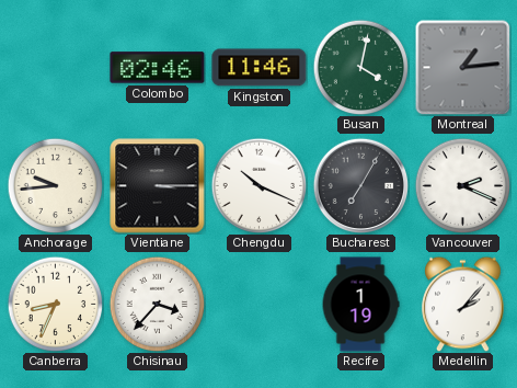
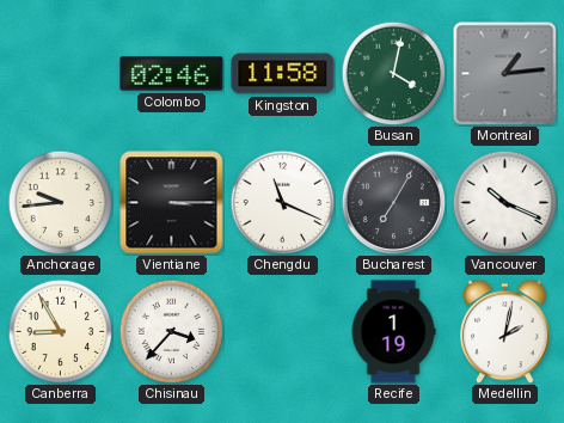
Kingston: 11:46 -> 11:58 (283, 74)
Chengdu: 10:19 -> 11:19 (282, 202)
Vancouver: 2:19 -> 10:19 (504, 202)
Canberra: 8:34 -> 8:55 (60, 331)
Medellin: 2:07 -> 2:02 (505, 331)
